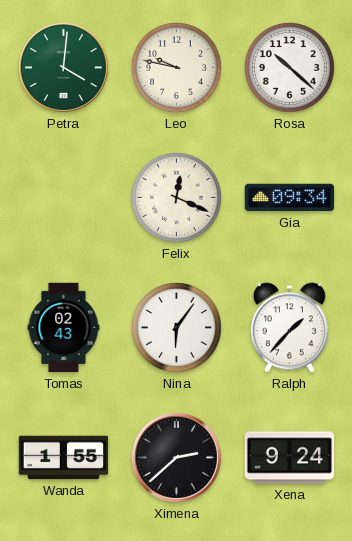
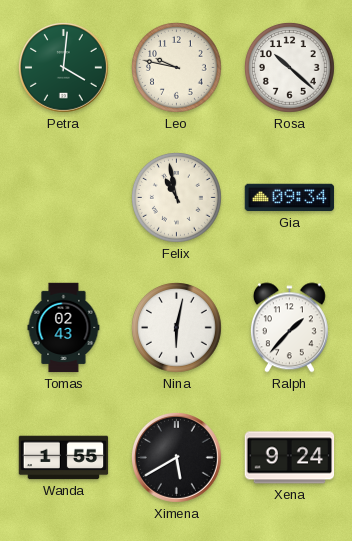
Felix: 12:19 -> 10:58 (177, 198)
Nina: 6:06 -> 6:02 (177, 328)
Ximena: 2:38 -> 5:40 (176, 457)
